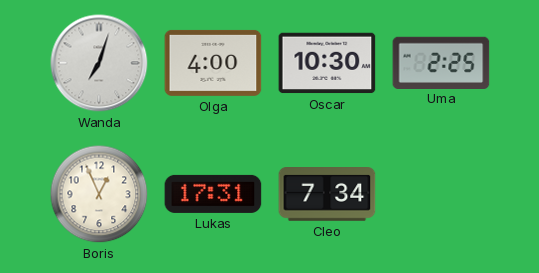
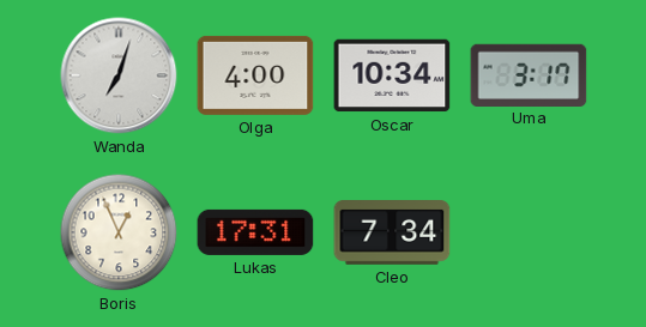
Oscar: 10:30 -> 10:34 (392, 75)
Uma: 2:25 -> 3:17 (529, 74)
